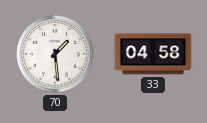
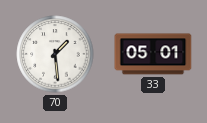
33: 04:58 -> 05:01 (153, 54)
